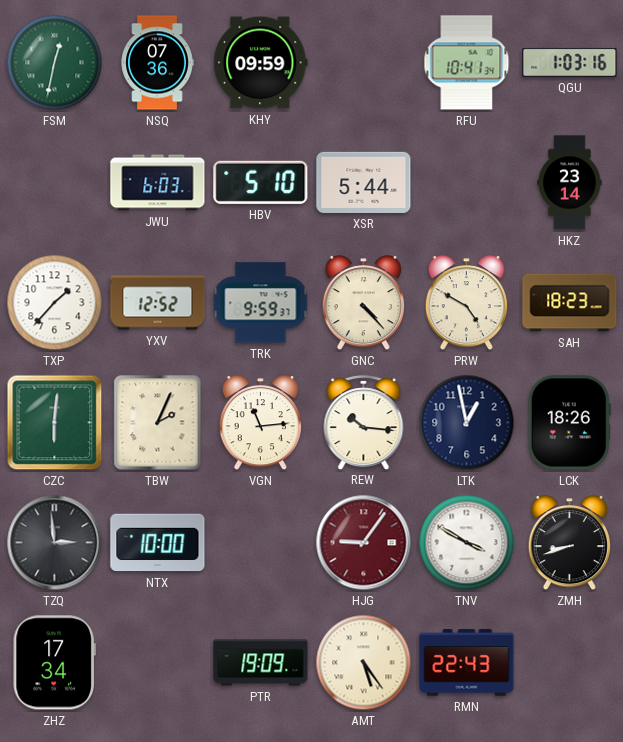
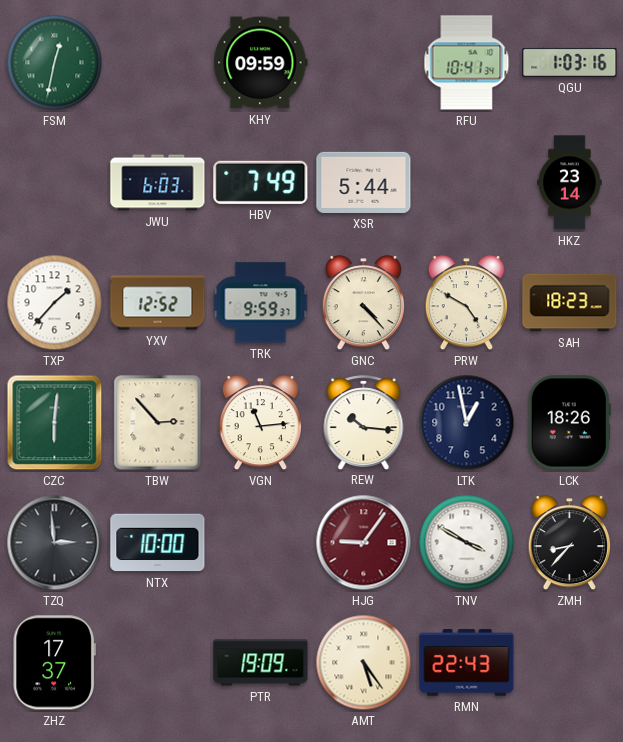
NSQ: 07:36 -> none (157, 63)
HBV: 5:10 -> 7:49 (261, 182)
TBW: 2:04 -> 2:53 (158, 423)
ZMH: 8:42 -> 8:37 (569, 543)
ZHZ: 17:34 -> 17:37 (54, 663)
